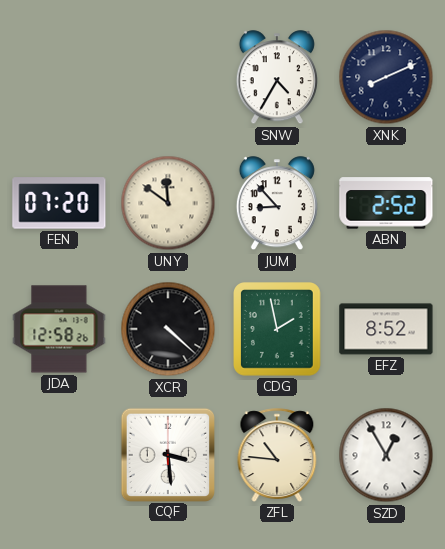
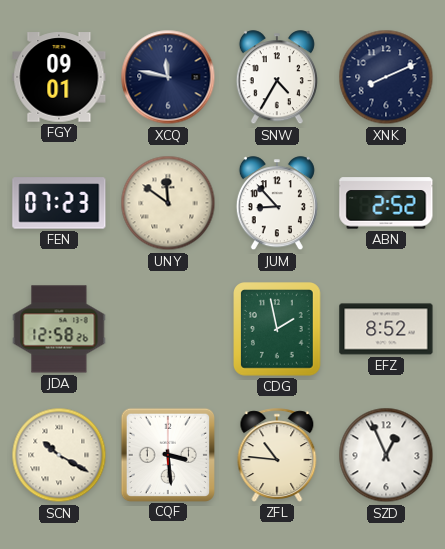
FGY: none -> 09:01 (59, 77)
XCQ: none -> 11:47 (168, 77)
FEN: 07:20 -> 07:23 (59, 203)
XCR: 4:22 -> none (168, 329)
SCN: none -> 10:20 (59, 455)
SZD: 12:55 -> 12:56 (386, 455)
